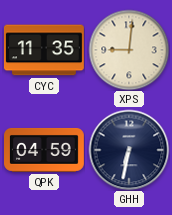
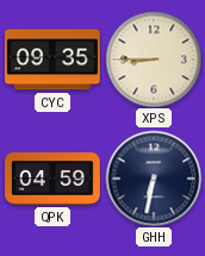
CYC: 11:35 -> 09:35 (52, 60)
XPS: 9:01 -> 8:45 (154, 60)
